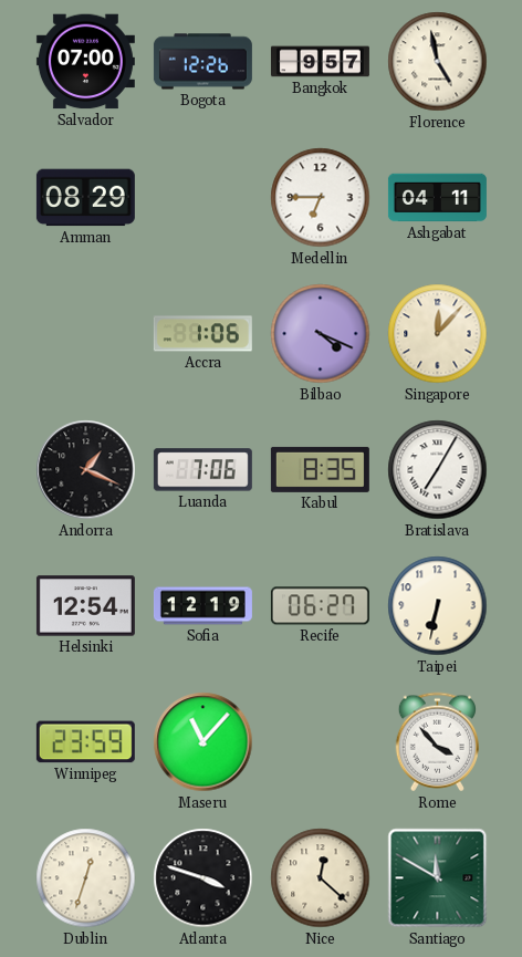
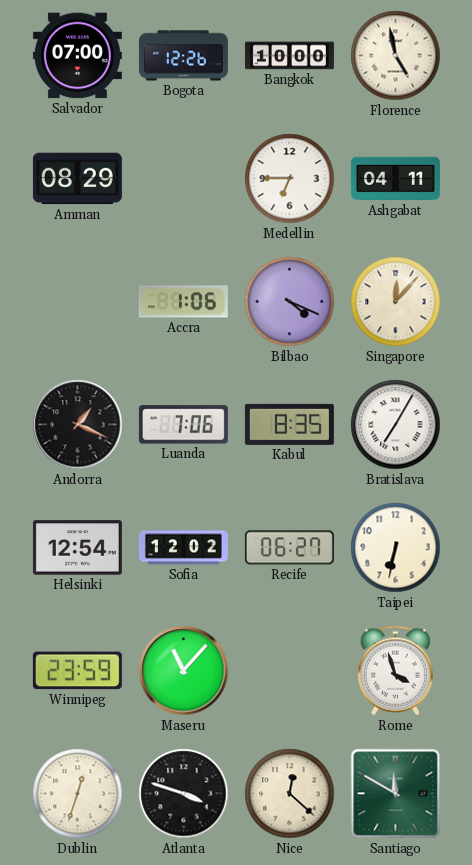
Bangkok: 9:57 -> 10:00 (289, 56)
Sofia: 12:19 -> 12:02 (183, 548)
Rome: 3:53 -> 3:57 (395, 671)
